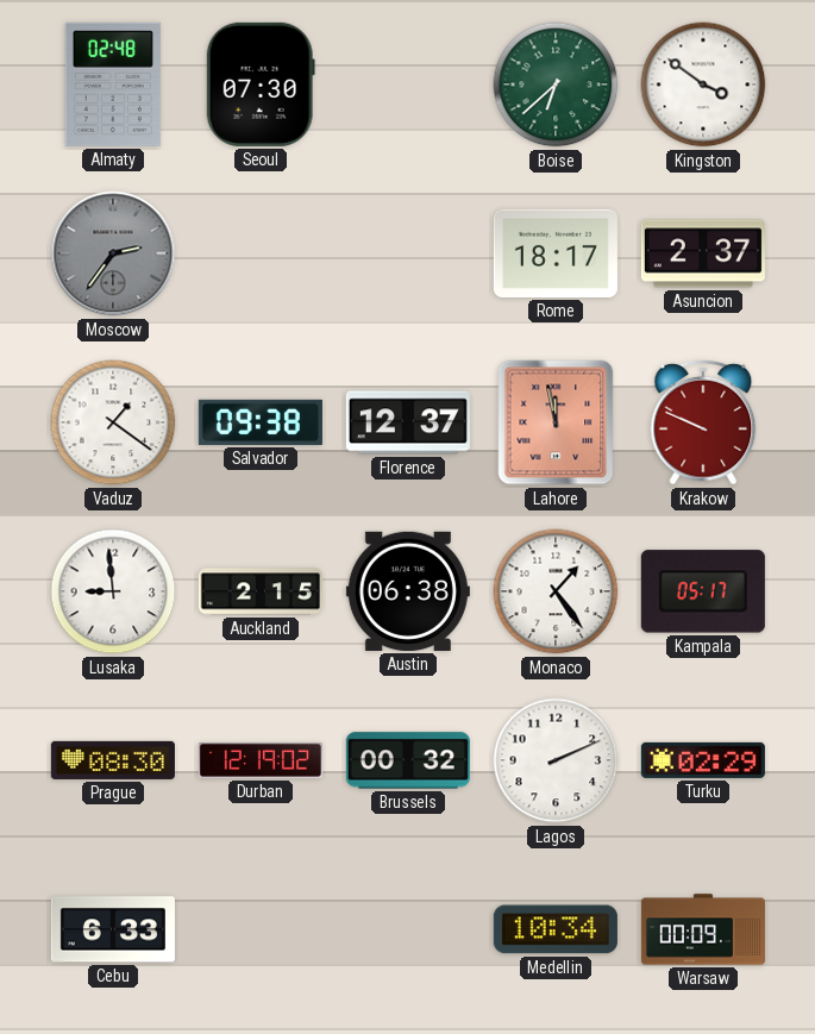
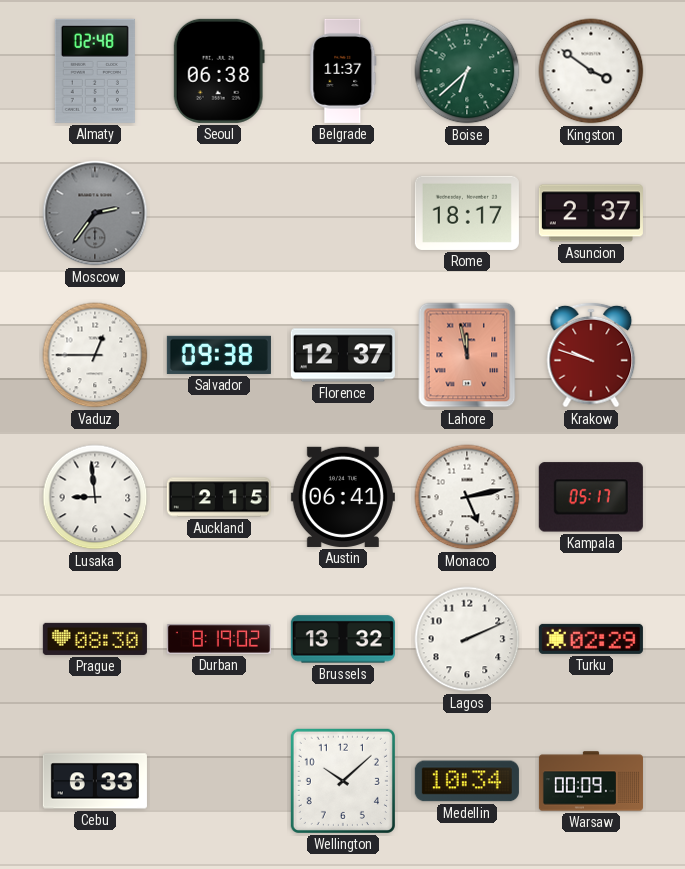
Seoul: 07:30 -> 06:38 (219, 71)
Belgrade: none -> 11:37 (343, 71)
Vaduz: 1:21 -> 12:45 (95, 355)
Krakow: 9:49 -> 9:48 (591, 355)
Austin: 06:38 -> 06:41 (343, 497)
Monaco: 1:24 -> 5:13 (467, 497)
Durban: 12:19 -> 8:19 (219, 639)
Brussels: 00:32 -> 13:32 (343, 639)
Wellington: none -> 10:08 (343, 781)
